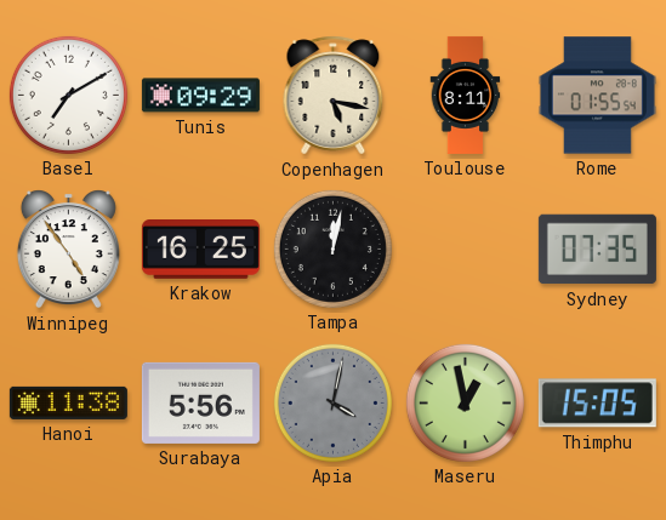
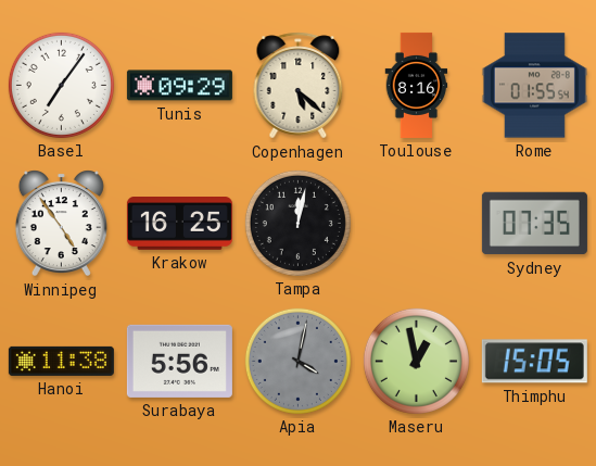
Basel: 7:10 -> 7:06 (61, 85)
Copenhagen: 5:17 -> 5:22 (299, 86)
Toulouse: 8:11 -> 8:16 (417, 85)
